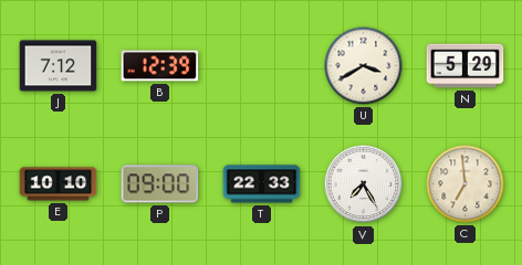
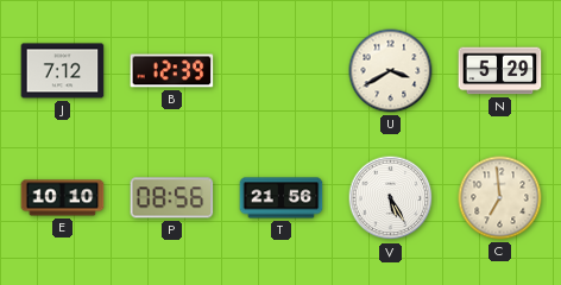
P: 09:00 -> 08:56 (172, 198)
T: 22:33 -> 21:56 (282, 198)
V: 7:25 -> 5:25 (391, 198)
